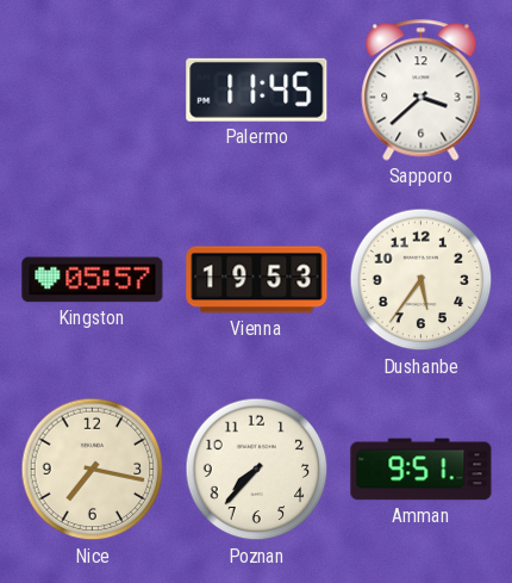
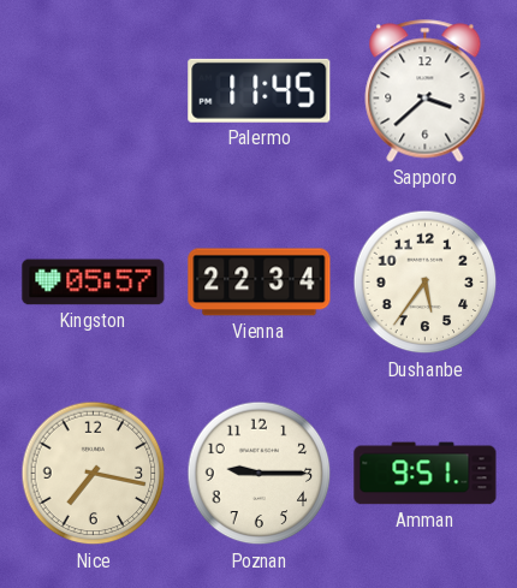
Vienna: 19:53 -> 22:34 (260, 283)
Poznan: 7:37 -> 9:15 (260, 474)
